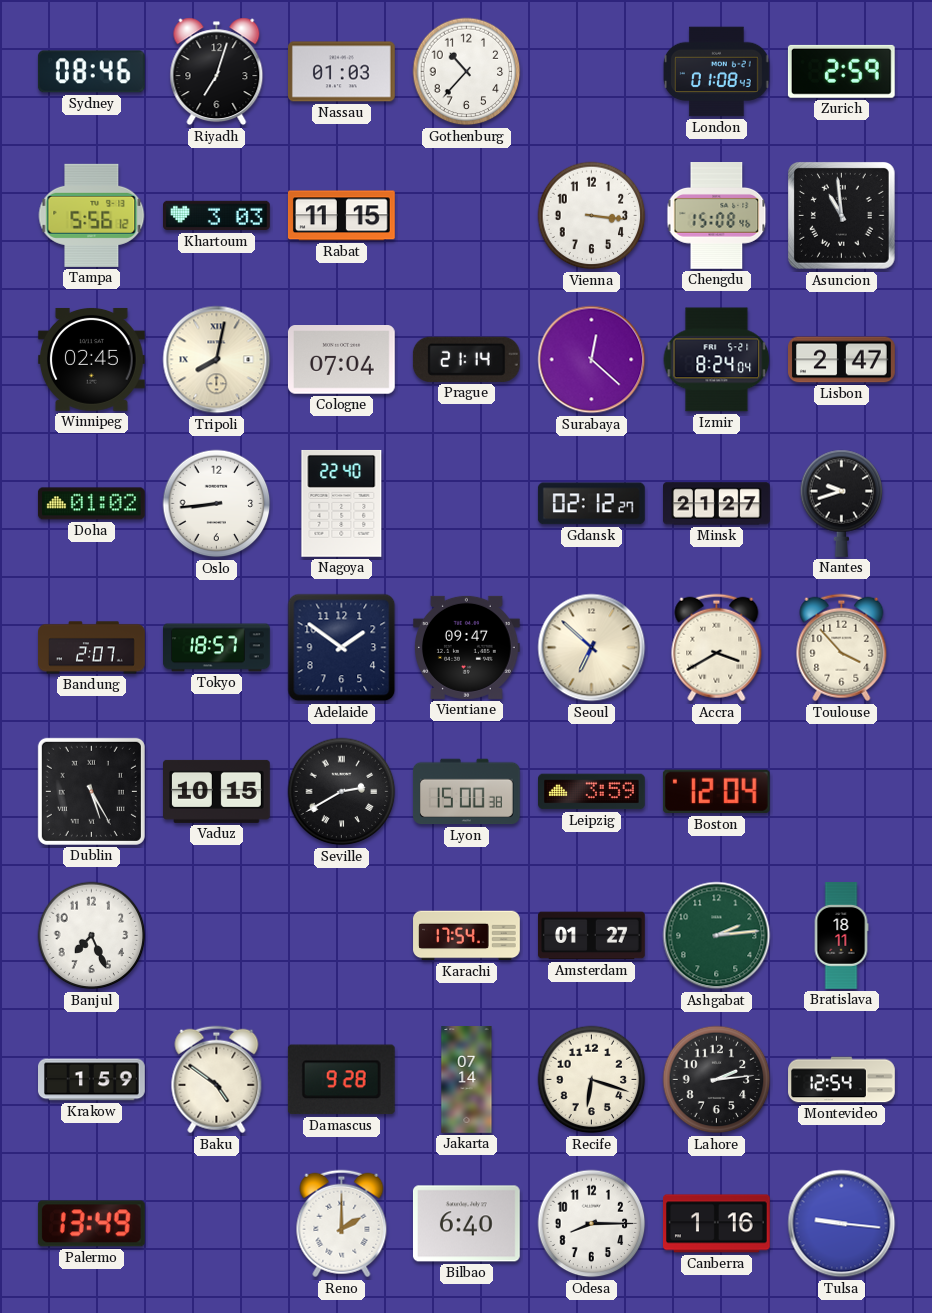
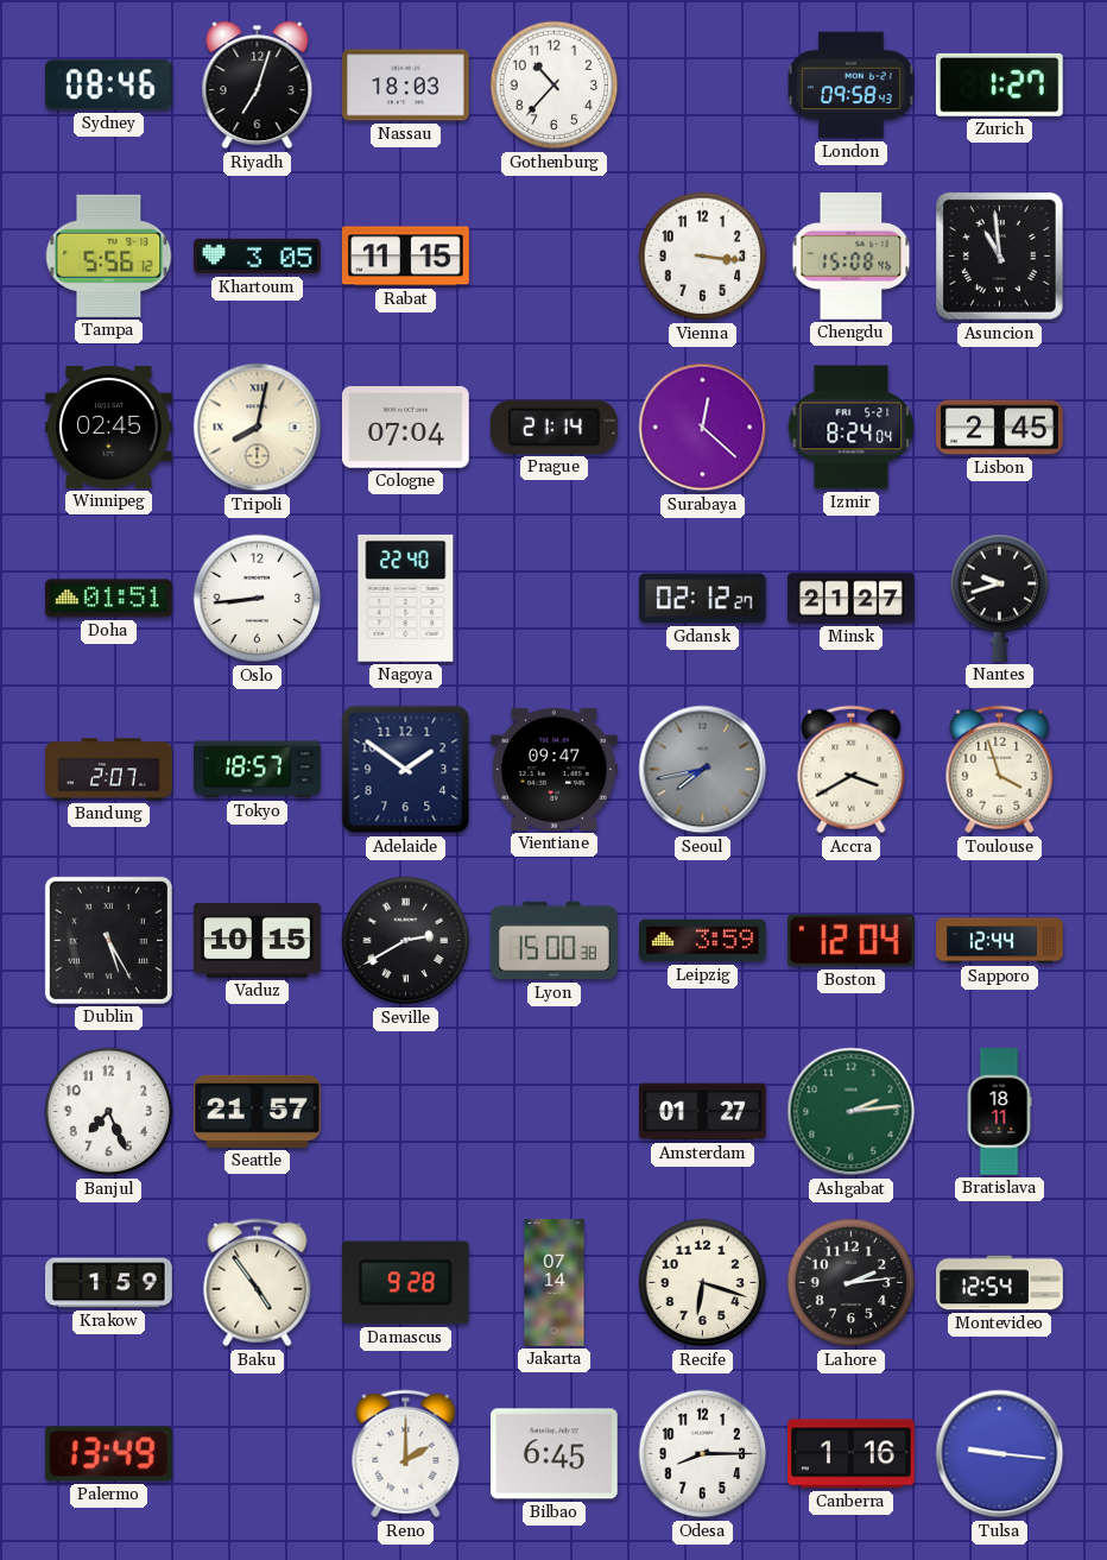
Nassau: 01:03 -> 18:03 (406, 86)
London: 01:08 -> 09:58 (850, 86)
Zurich: 2:59 -> 1:27 (999, 84)
Khartoum: 3:03 -> 3:05 (258, 257)
Lisbon: 2:47 -> 2:45 (1000, 428)
Doha: 01:02 -> 01:51 (108, 599)
Seoul: 6:52 -> 7:43 (703, 770)
Seoul dial: cream -> grey (703, 770)
Toulouse: 3:53 -> 3:57 (1000, 770)
Sapporo: none -> 12:44 (1000, 941)
Seattle: none -> 21:57 (257, 1111)
Karachi: 17:54 -> none (467, 936)
Baku: 4:51 -> 4:54 (258, 1283)
Bilbao: 6:40 -> 6:45 (553, 1454)
